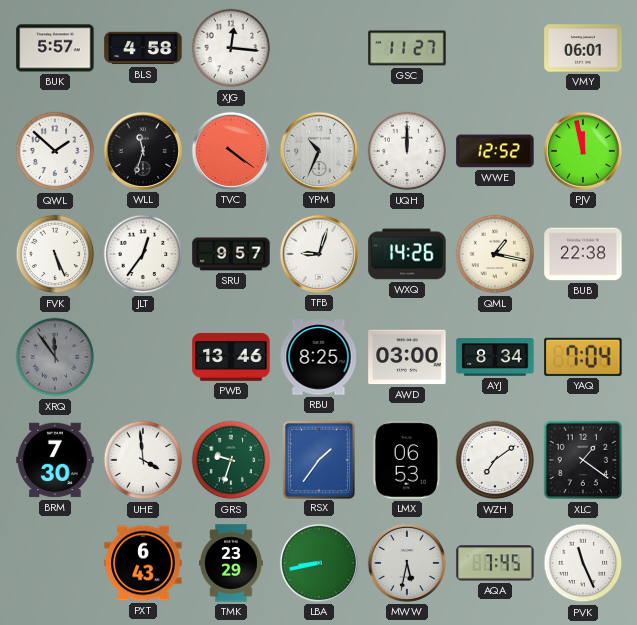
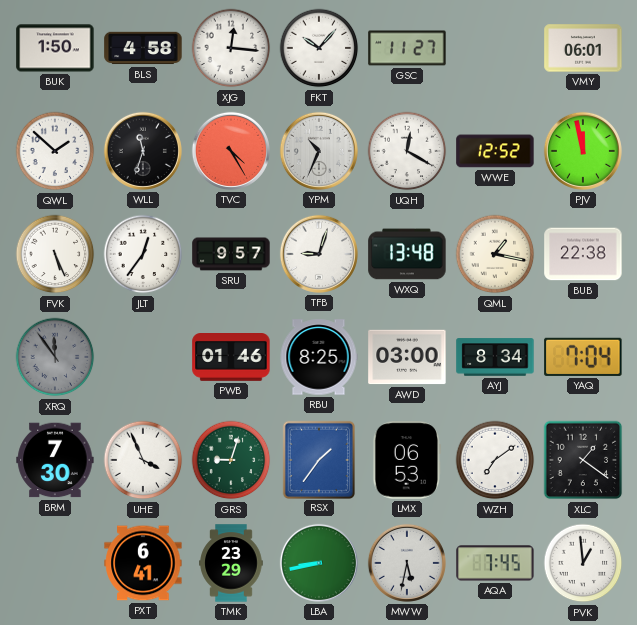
BUK: 5:57 -> 1:50 (55, 48)
FKT: none -> 10:07 (319, 48)
TVC: 4:21 -> 4:25 (231, 151)
UQH: 12:00 -> 12:20 (407, 151)
WXQ: 14:26 -> 13:48 (407, 254)
PWB: 13:46 -> 01:46 (231, 358)
UHE: 3:59 -> 3:56 (143, 460)
GRS: 9:33 -> 9:03 (231, 460)
PXT: 6:43 -> 6:41 (143, 563)
PVK: 11:26 -> 12:59 (583, 563)
